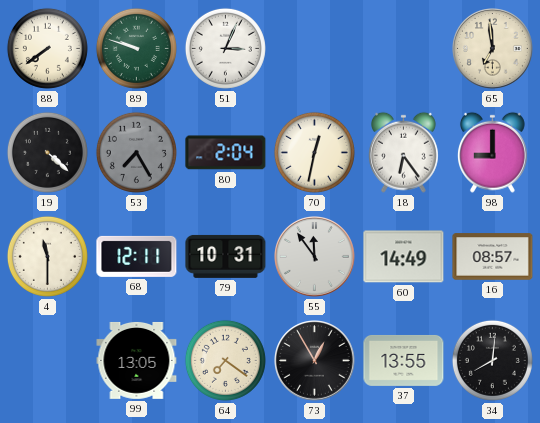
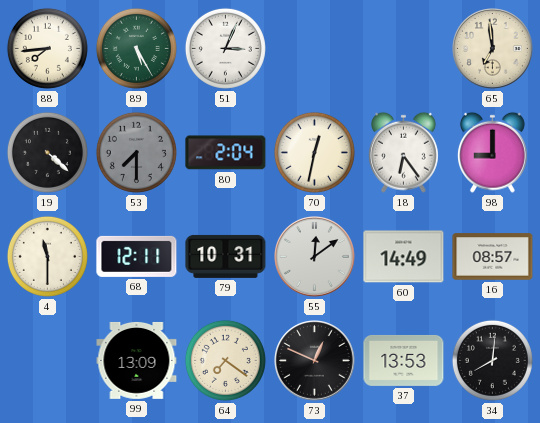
88: 7:39 -> 7:44 (47, 48)
89: 9:48 -> 5:25 (136, 48)
53: 7:25 -> 7:30 (136, 152)
55: 11:54 -> 12:09 (315, 257)
99: 13:05 -> 13:09 (137, 360)
73: 12:55 -> 12:49 (315, 361)
37: 13:55 -> 13:53 (404, 360)
